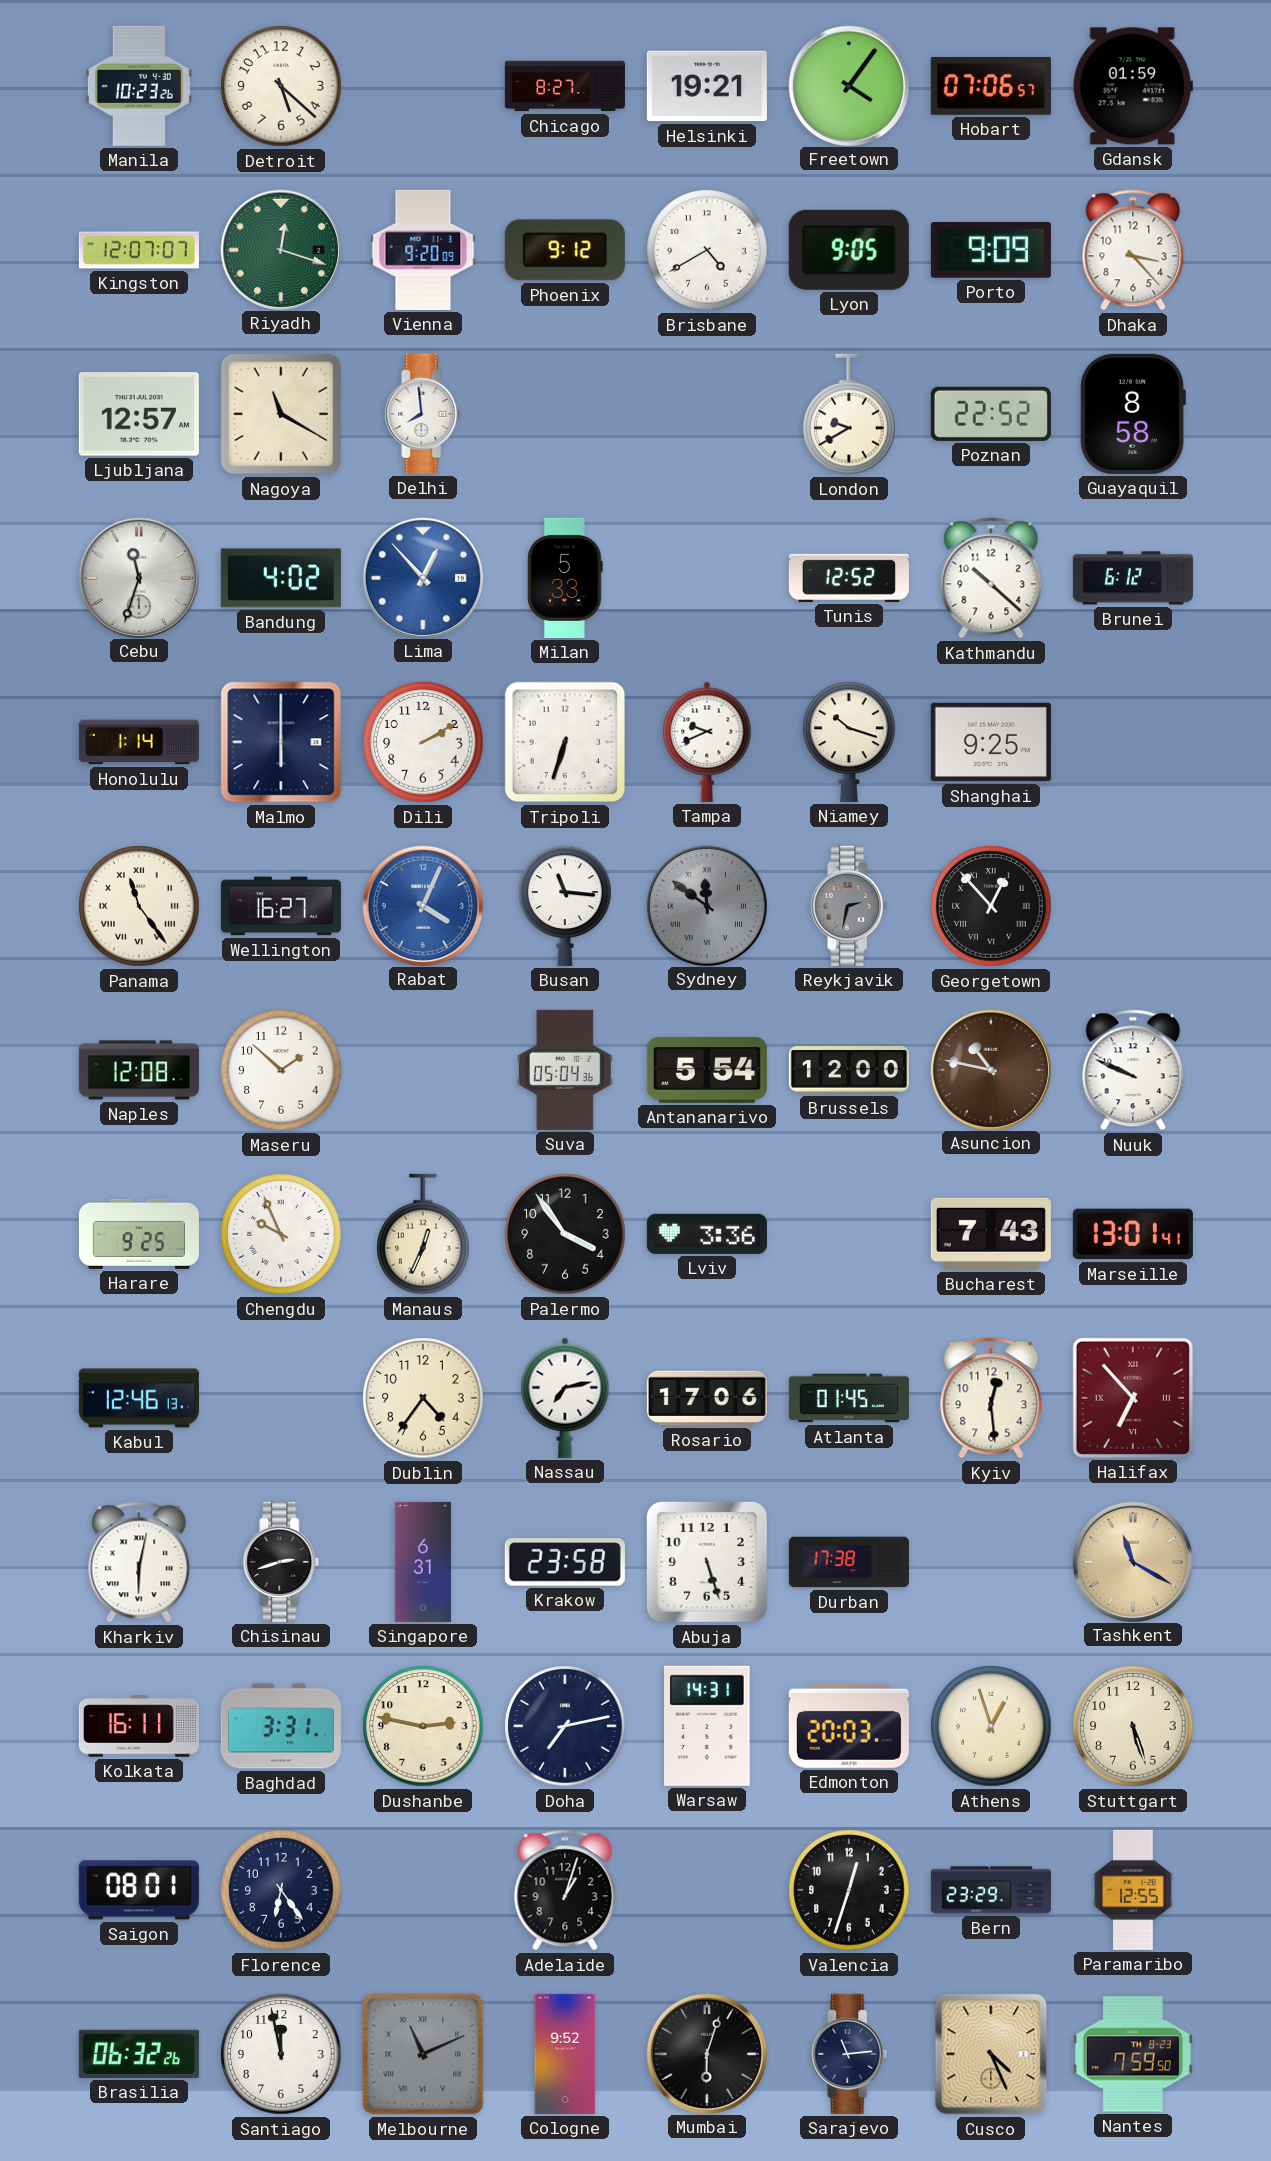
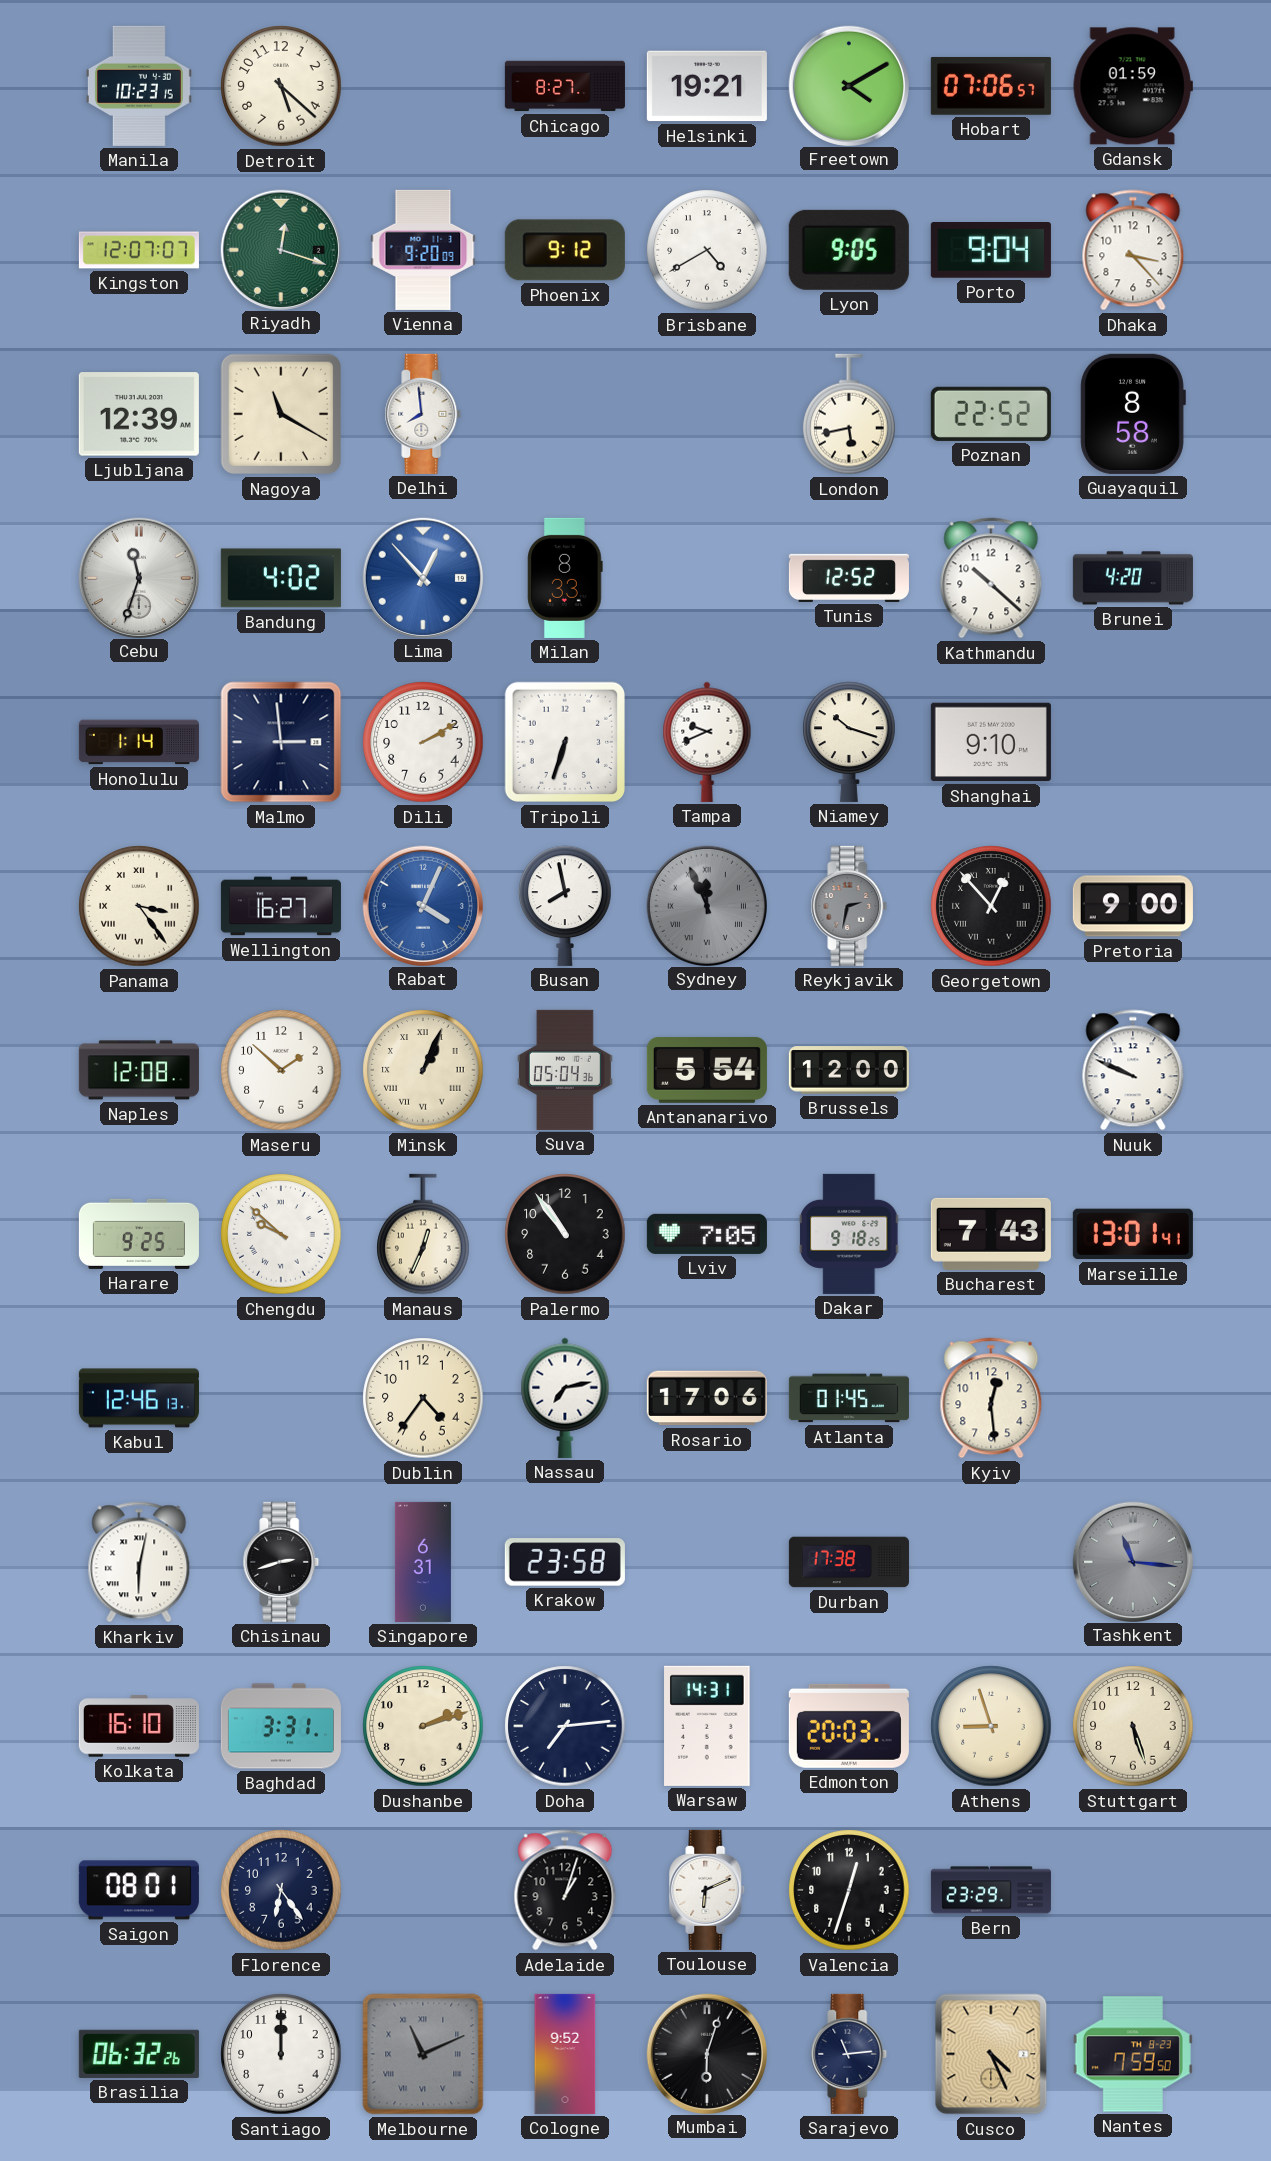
Manila: 10:23:26 -> 10:23:15 (139, 86)
Freetown: 4:06 -> 4:10 (848, 85)
Porto: 9:09 -> 9:04 (991, 251)
Ljubljana: 12:57 -> 12:39 (139, 414)
London: 9:40 -> 5:43 (849, 414)
Milan: 5:33 -> 8:33 (565, 578)
Brunei: 6:12 -> 4:20 (1133, 578)
Malmo: 6:00 -> 2:59 (281, 742)
Shanghai: 9:25 -> 9:10 (991, 742)
Panama: 11:24 -> 3:24 (139, 906)
Busan: 11:16 -> 7:58 (565, 906)
Sydney: 11:51 -> 11:56 (706, 905)
Pretoria: none -> 9:00 (1133, 906)
Minsk: none -> 1:04 (423, 1070)
Asuncion: 10:47 -> none (990, 1069)
Chengdu: 9:56 -> 9:52 (281, 1234)
Palermo: 3:54 -> 10:54 (565, 1234)
Lviv: 3:36 -> 7:05 (707, 1234)
Dakar: none -> 9:18 (849, 1234)
Halifax: 6:53 -> none (1133, 1398)
Abuja: 5:27 -> none (708, 1563)
Tashkent: 11:20 -> 11:16 (1132, 1561)
Tashkent dial: champagne -> grey (1132, 1561)
Kolkata: 16:11 -> 16:10 (139, 1726)
Dushanbe: 2:47 -> 2:12 (423, 1726)
Doha: 7:13 -> 7:14 (565, 1726)
Athens: 12:57 -> 8:57 (991, 1726)
Toulouse: none -> 6:11 (707, 1890)
Paramaribo: 12:55 -> none (1133, 1890)
Santiago: 11:58 -> 12:00 (281, 2054)
